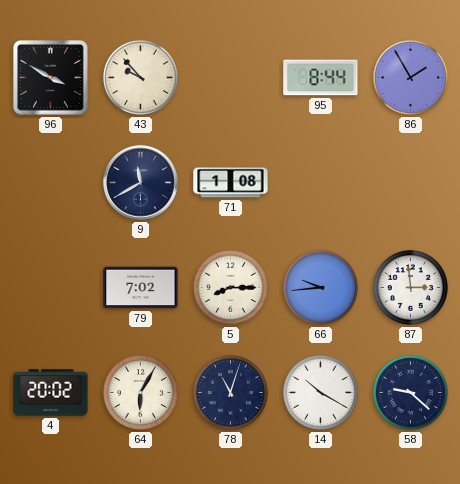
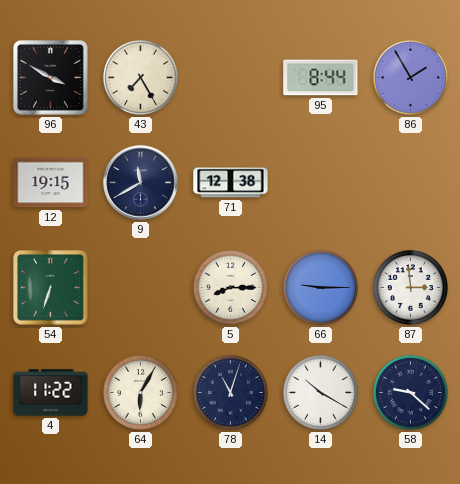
43: 9:53 -> 7:25 (140, 77)
12: none -> 19:15 (51, 183)
71: 1:08 -> 12:38 (231, 183)
54: none -> 6:33 (51, 288)
79: 7:02 -> none (141, 288)
66: 9:44 -> 9:15 (320, 287)
4: 20:02 -> 11:22 (51, 393)
